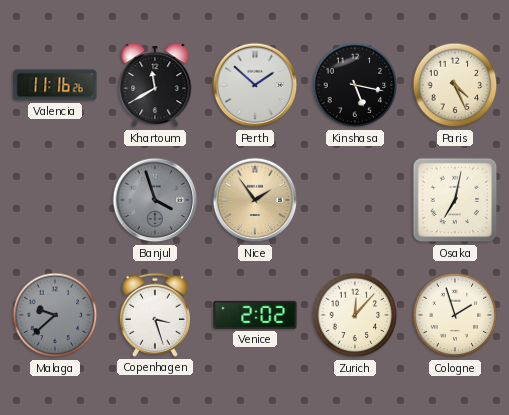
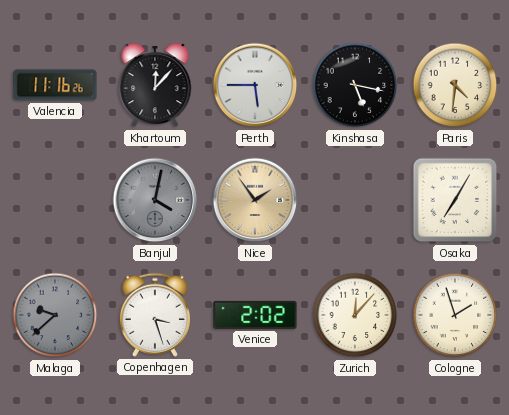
Khartoum: 11:40 -> 12:07 (155, 86)
Perth: 1:52 -> 5:45 (255, 85)
Paris: 4:26 -> 4:31 (455, 85)
Banjul: 3:57 -> 4:02 (155, 200)
Osaka: 7:02 -> 7:05 (455, 200)
